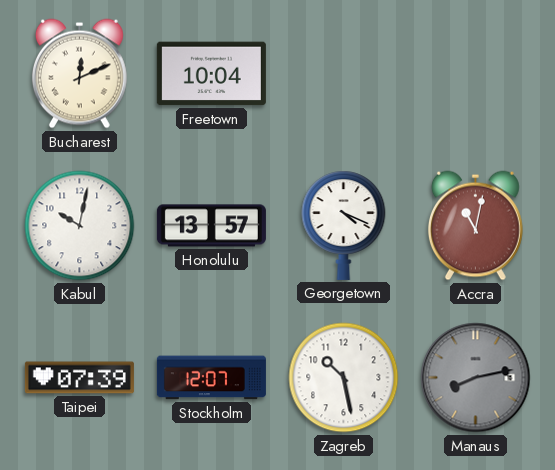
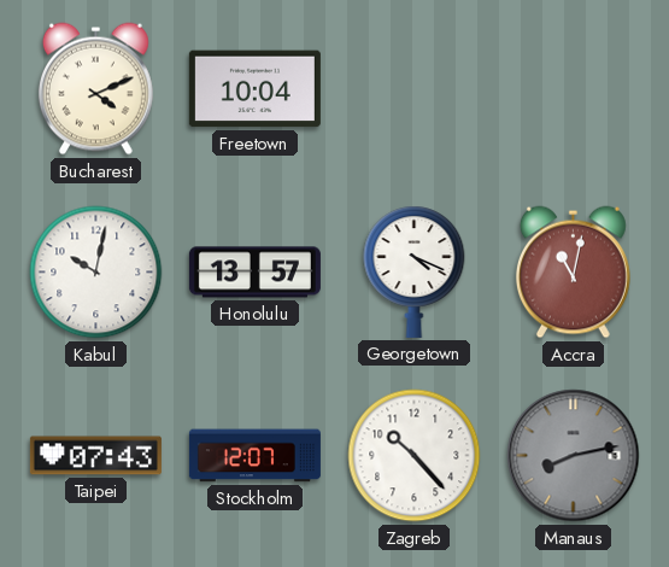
Bucharest: 12:11 -> 4:11 (95, 89)
Taipei: 07:39 -> 07:43 (95, 456)
Zagreb: 10:28 -> 10:23 (415, 456)
